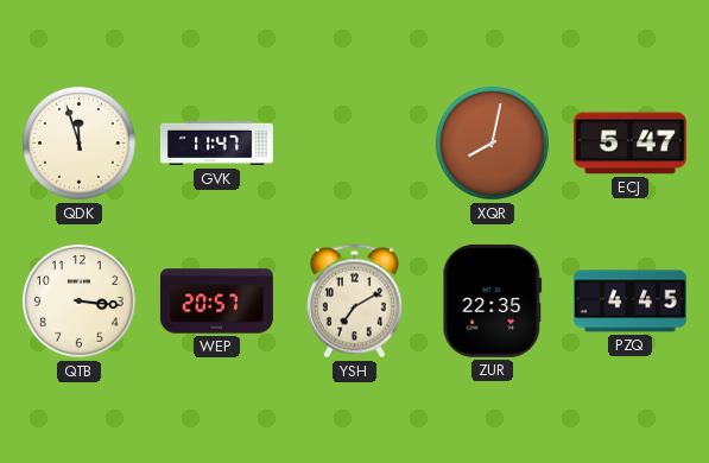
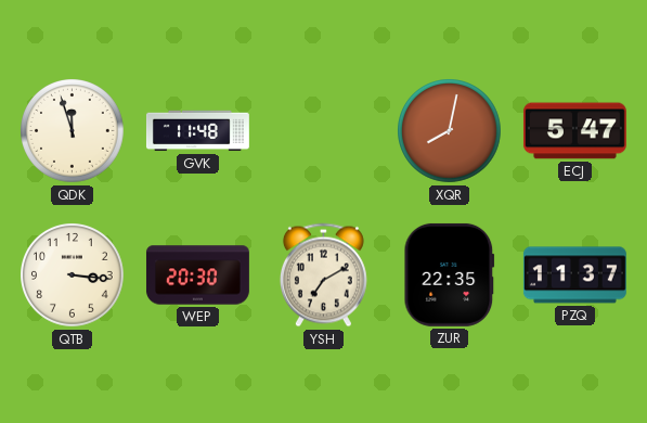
GVK: 11:47 -> 11:48 (197, 131)
WEP: 20:57 -> 20:30 (197, 275)
PZQ: 4:45 -> 11:37 (574, 275)
